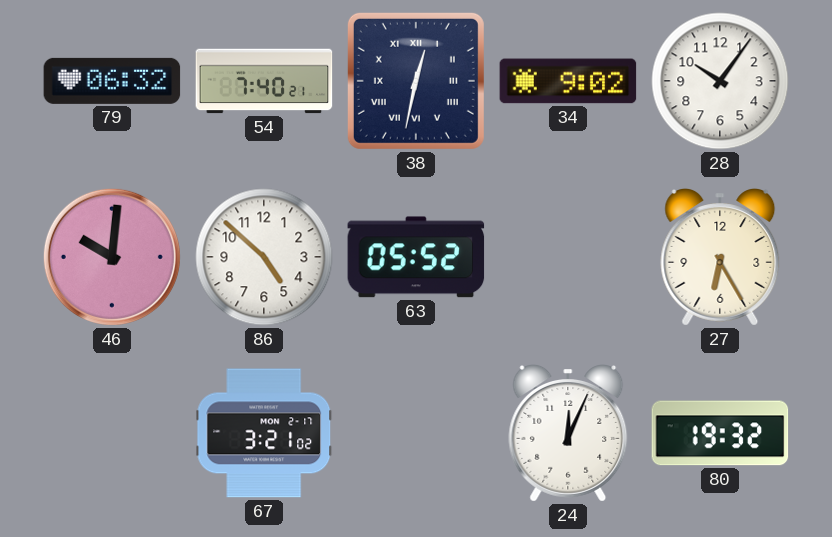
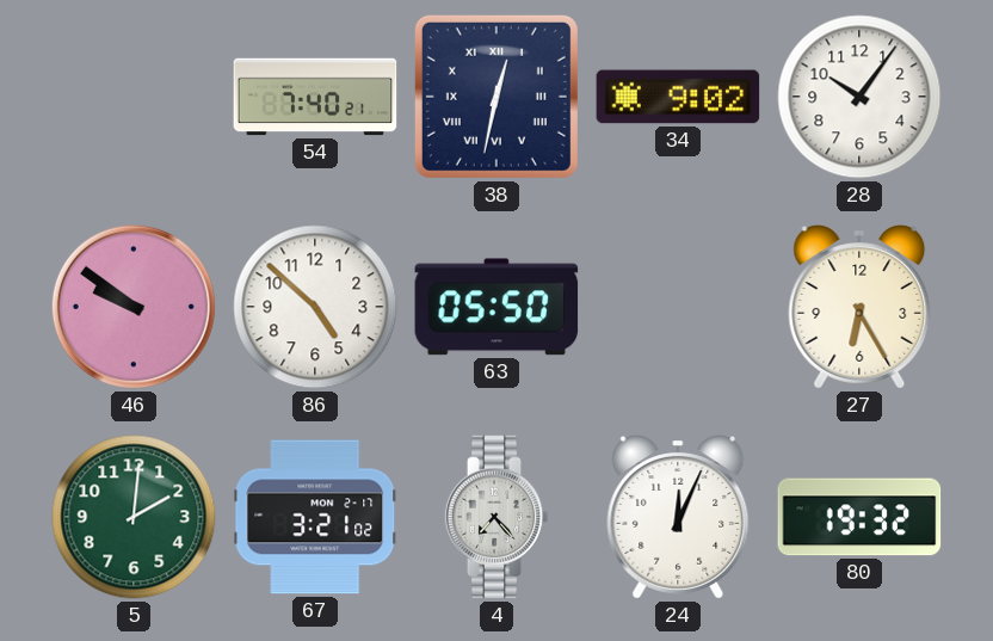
79: 06:32 -> none (112, 81)
46: 10:01 -> 9:51 (134, 307)
63: 05:52 -> 05:50 (496, 307)
5: none -> 2:01 (134, 517)
4: none -> 7:23 (496, 517)
